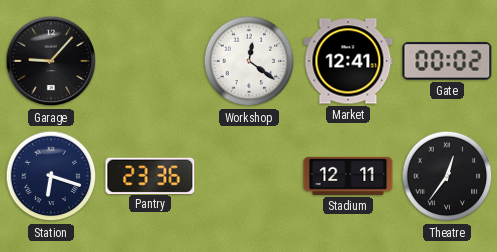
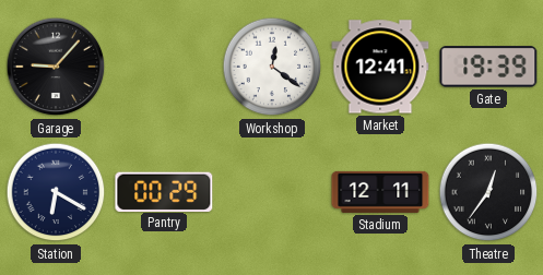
Gate: 00:02 -> 19:39 (488, 67)
Station: 6:18 -> 6:20 (56, 192)
Pantry: 23:36 -> 00:29 (164, 191)
